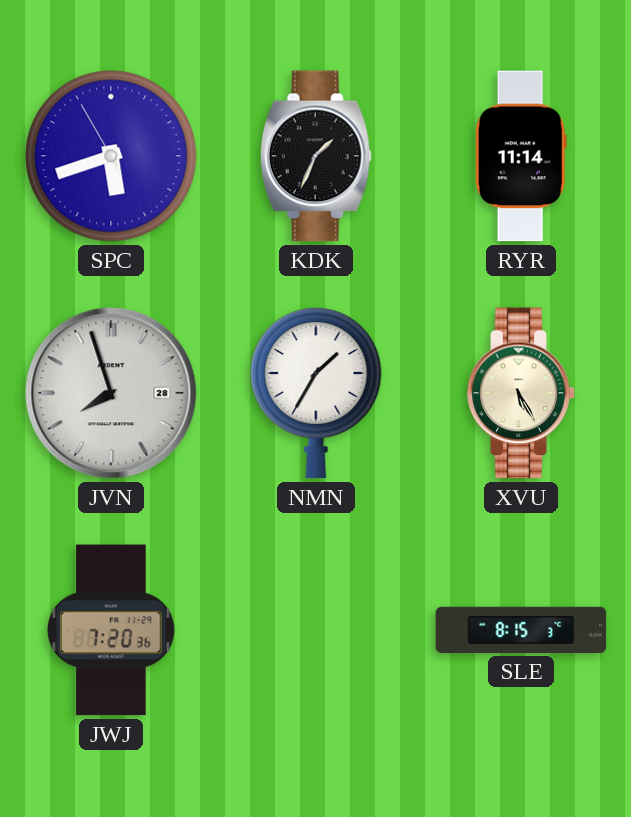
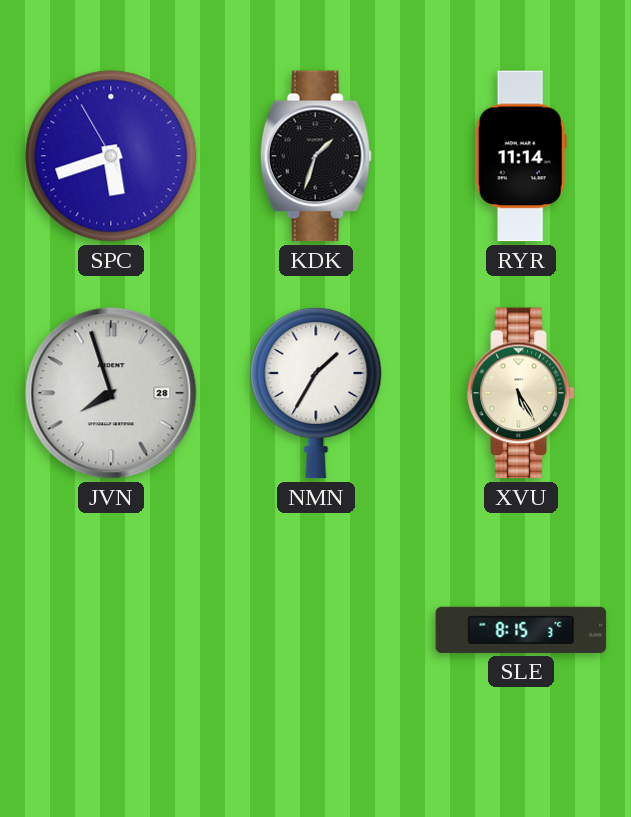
KDK: 1:34 -> 1:33 (316, 156)
JWJ: 7:20 -> none (112, 630)
